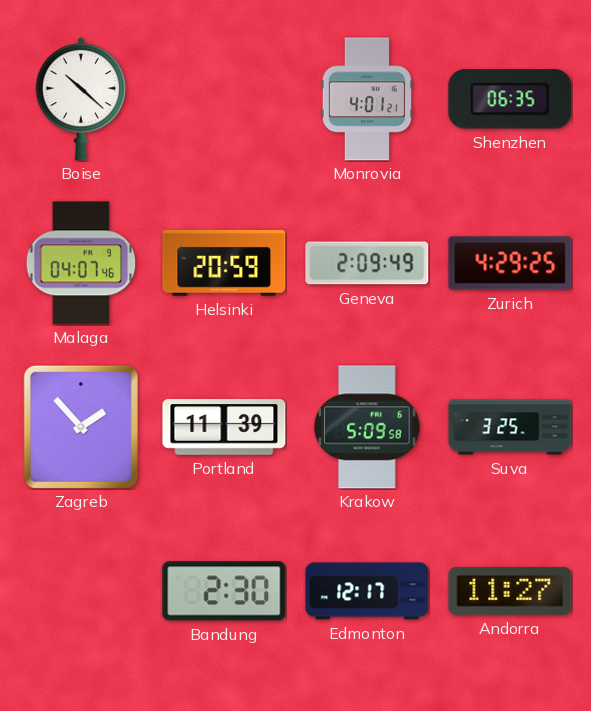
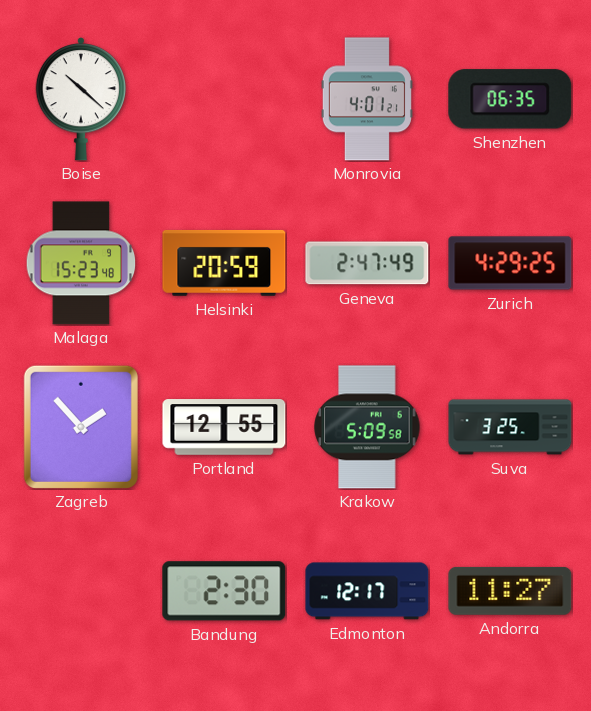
Malaga: 04:07 -> 15:23 (81, 263)
Geneva: 2:09 -> 2:47 (367, 263)
Portland: 11:39 -> 12:55 (224, 427)
